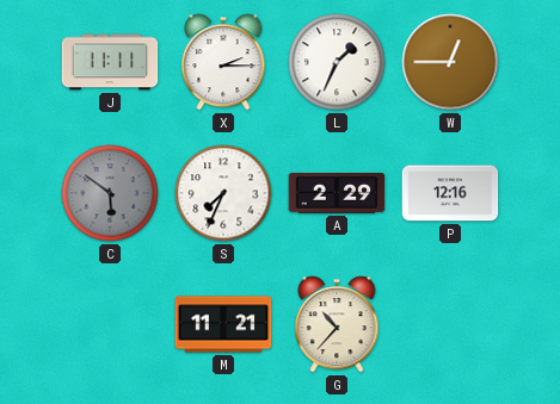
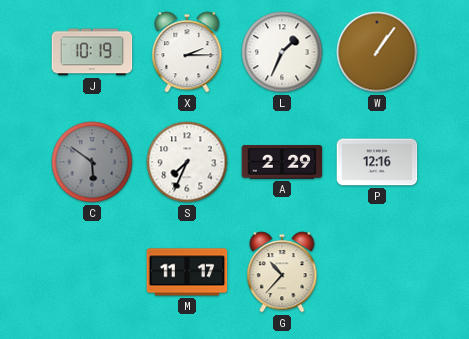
J: 11:11 -> 10:19 (92, 52)
W: 12:45 -> 1:06 (377, 52)
M: 11:21 -> 11:17 (187, 272)
